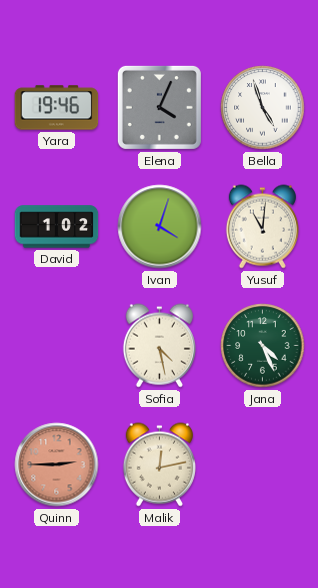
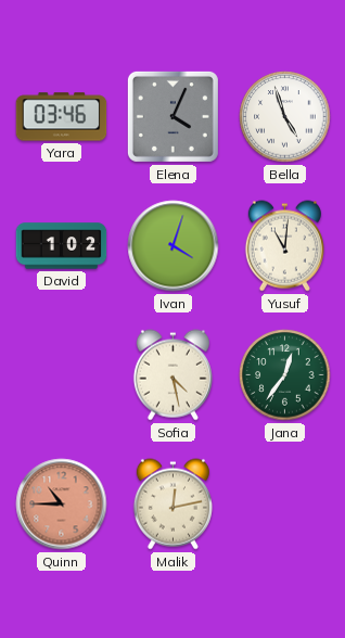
Yara: 19:46 -> 03:46 (62, 117)
Jana: 4:26 -> 12:36 (285, 375)
Quinn: 2:45 -> 10:45 (62, 505)
